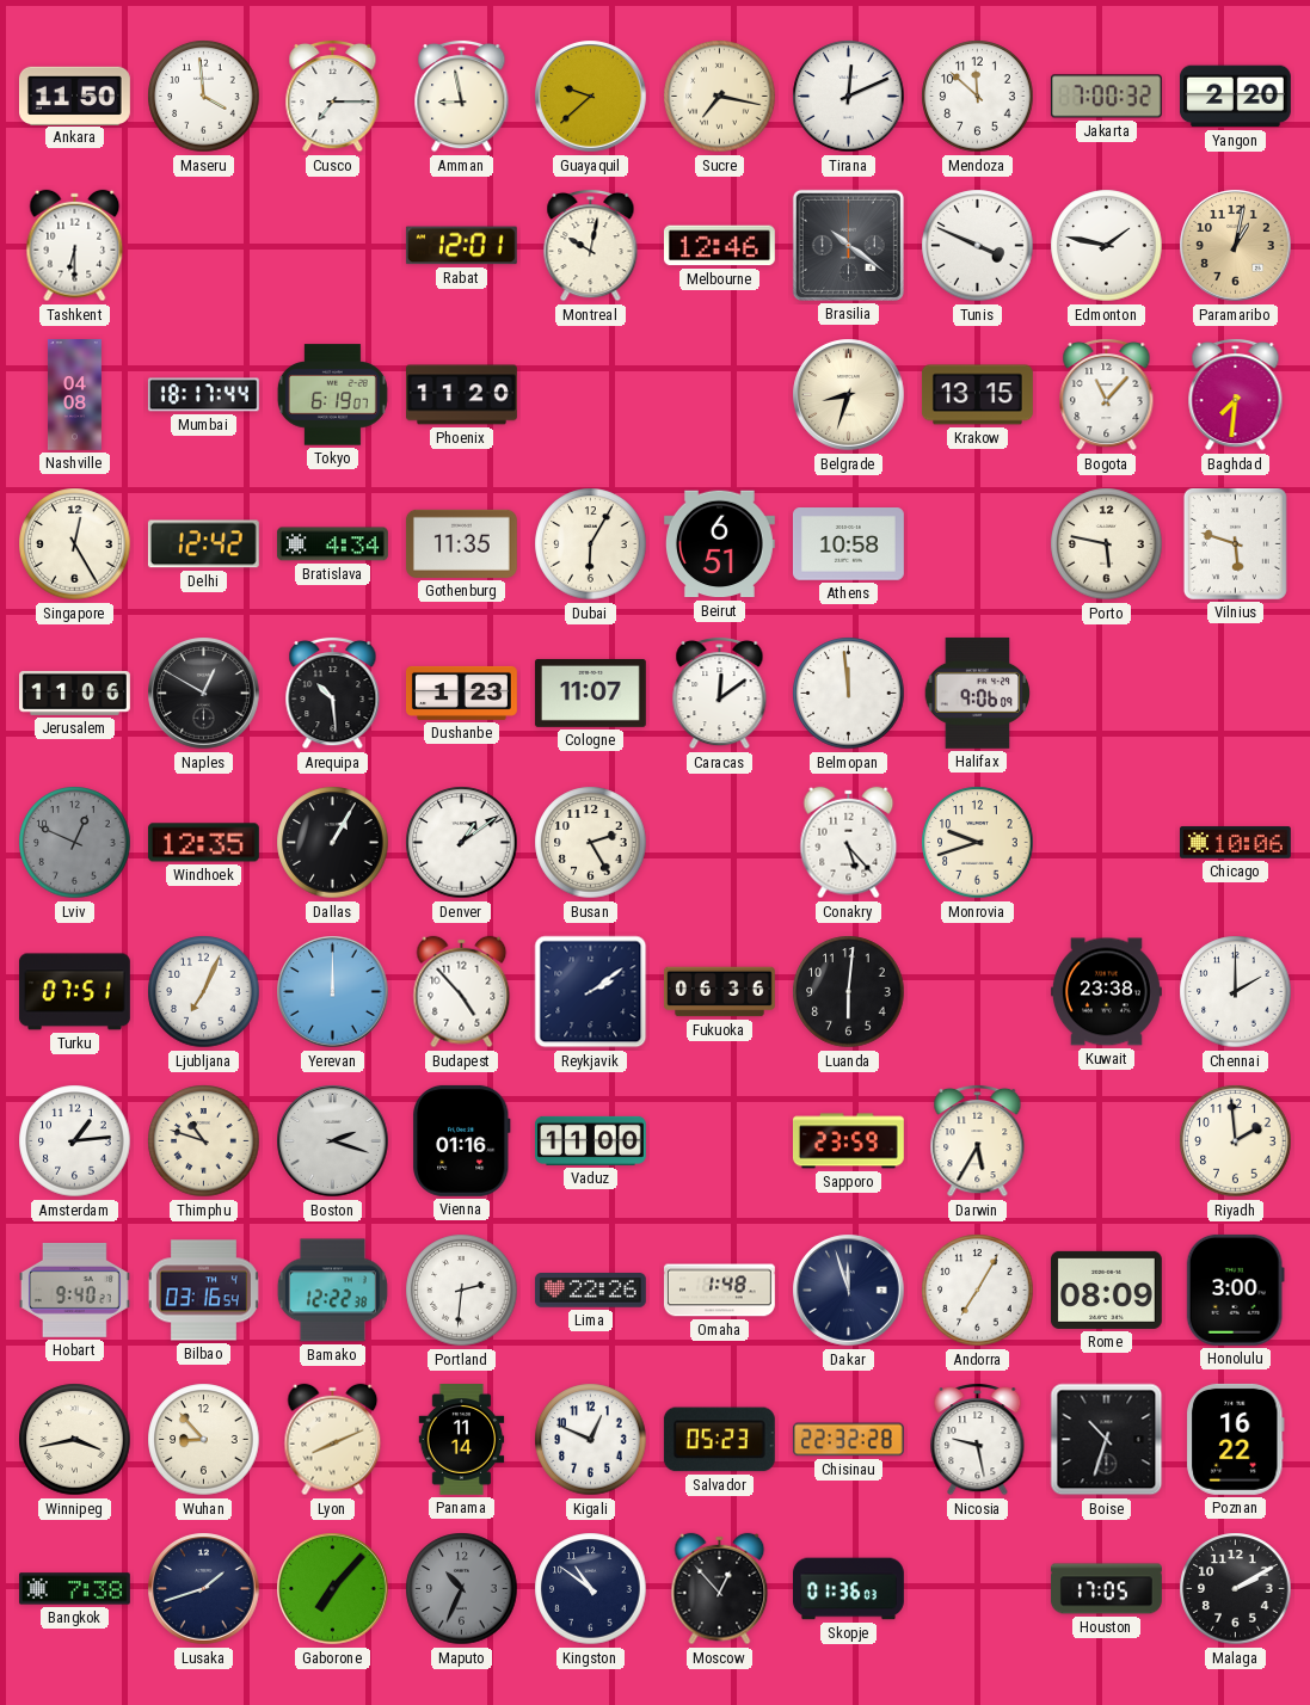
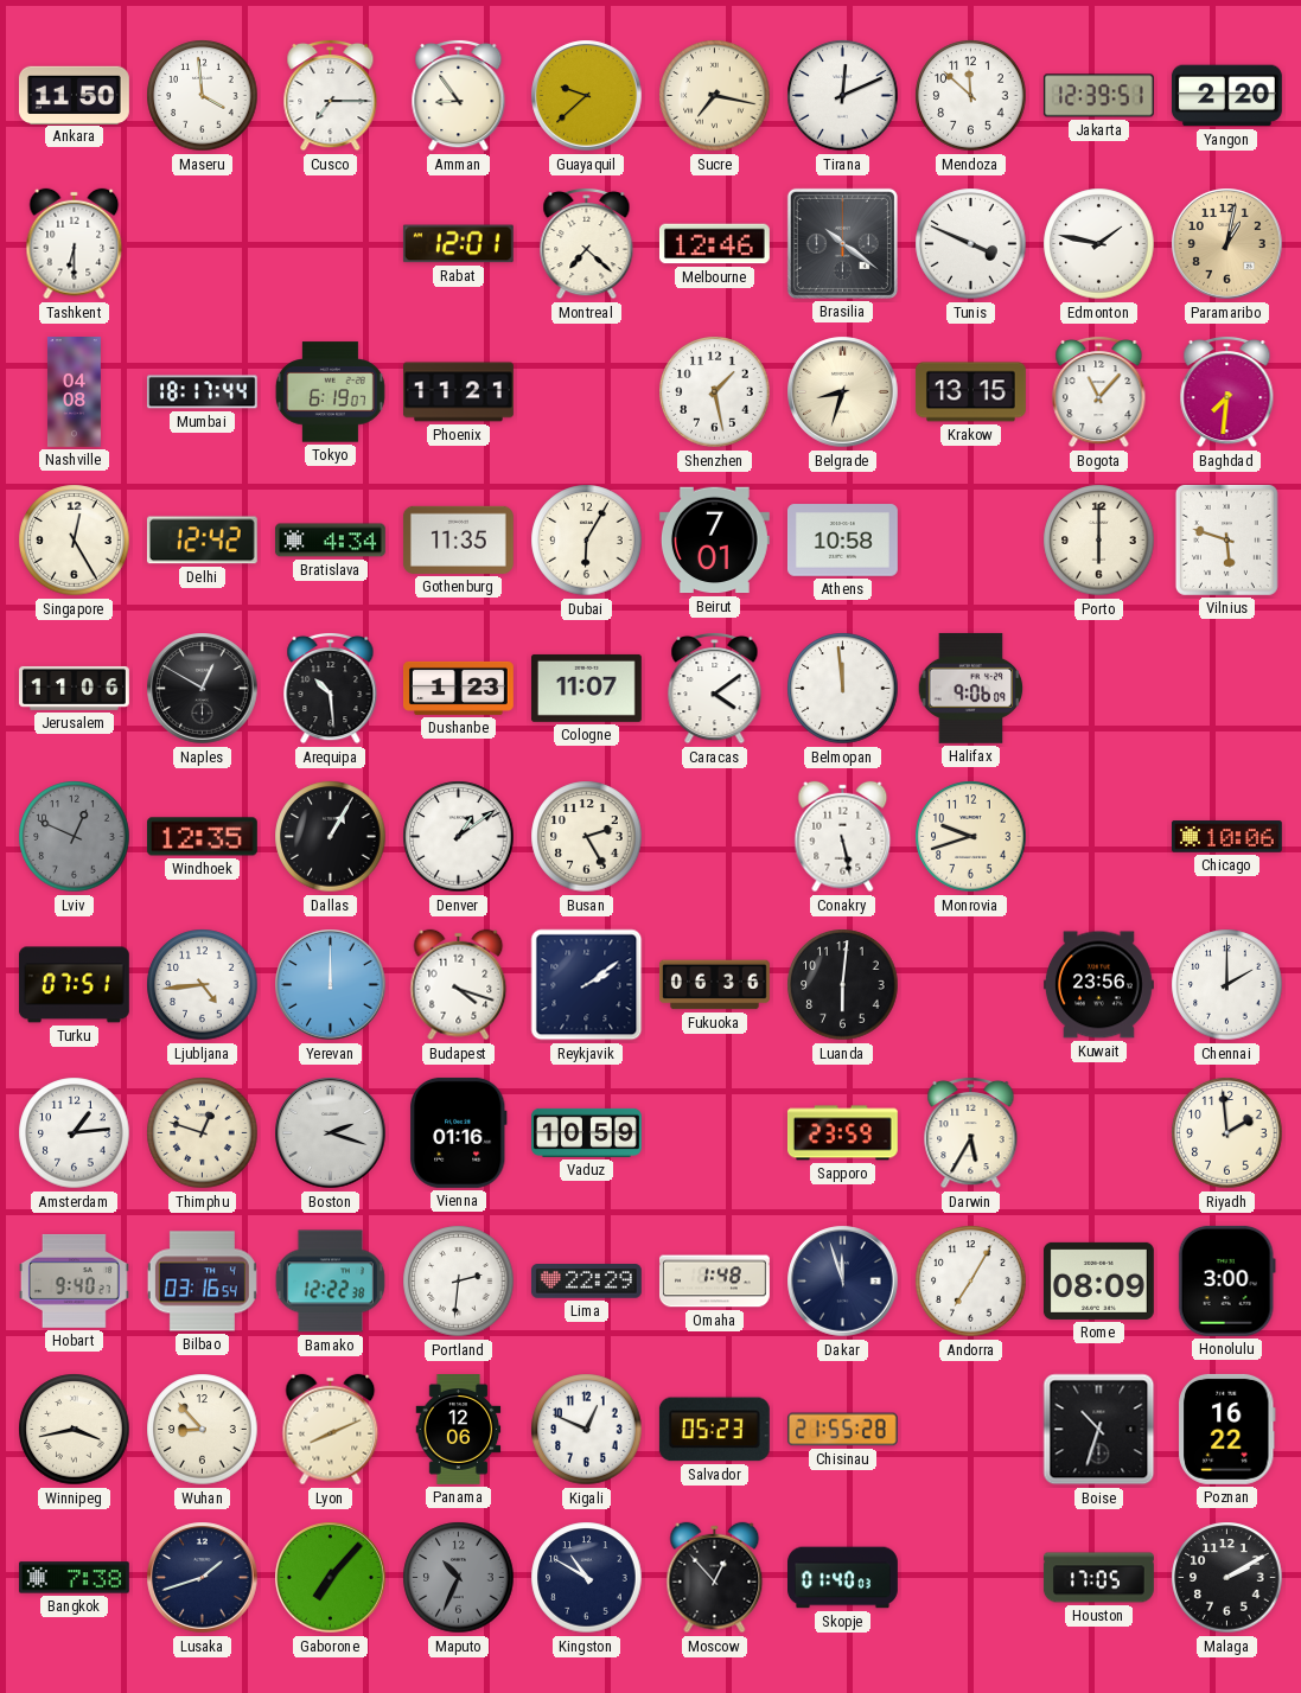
Amman: 8:58 -> 8:54 (459, 95)
Jakarta: 7:00 -> 12:39 (1098, 96)
Montreal: 10:02 -> 7:22 (587, 243)
Phoenix: 11:20 -> 11:21 (459, 392)
Shenzhen: none -> 1:28 (715, 392)
Beirut: 6:51 -> 7:01 (714, 541)
Porto: 5:47 -> 6:00 (1099, 541)
Caracas: 12:09 -> 4:09 (715, 688)
Conakry: 5:23 -> 5:28 (843, 837)
Ljubljana: 7:04 -> 4:44 (203, 985)
Budapest: 4:53 -> 4:18 (459, 985)
Kuwait: 23:38 -> 23:56 (1098, 985)
Thimphu: 10:48 -> 12:48 (203, 1133)
Vaduz: 11:00 -> 10:59 (587, 1132)
Lima: 22:26 -> 22:29 (586, 1282)
Panama: 11:14 -> 12:06 (459, 1430)
Chisinau: 22:32 -> 21:55 (842, 1430)
Nicosia: 9:28 -> none (978, 1439)
Kingston: 10:51 -> 10:50 (587, 1578)
Skopje: 01:36 -> 01:40 (843, 1578)
